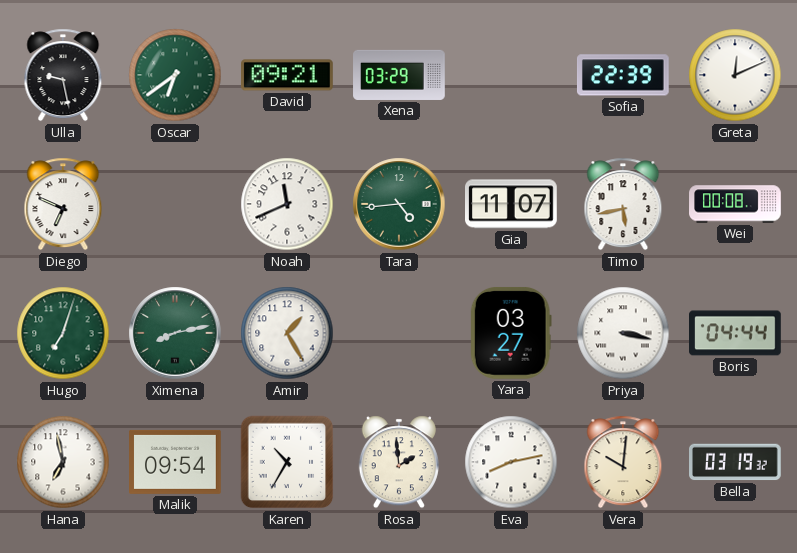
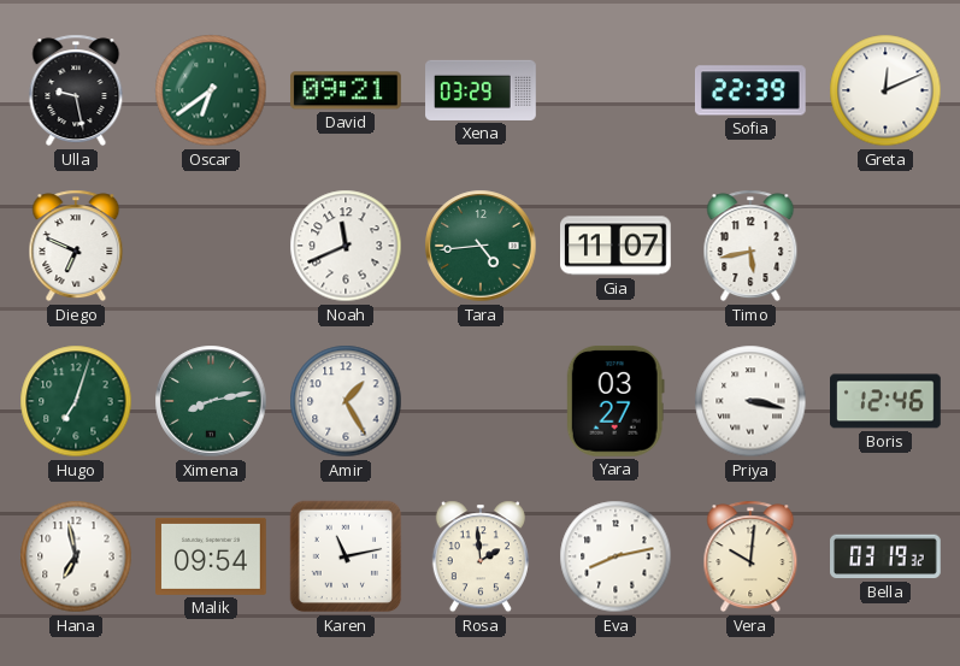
Wei: 00:08 -> none (735, 204)
Boris: 04:44 -> 12:46 (887, 401)
Karen: 10:35 -> 11:13 (346, 556)
